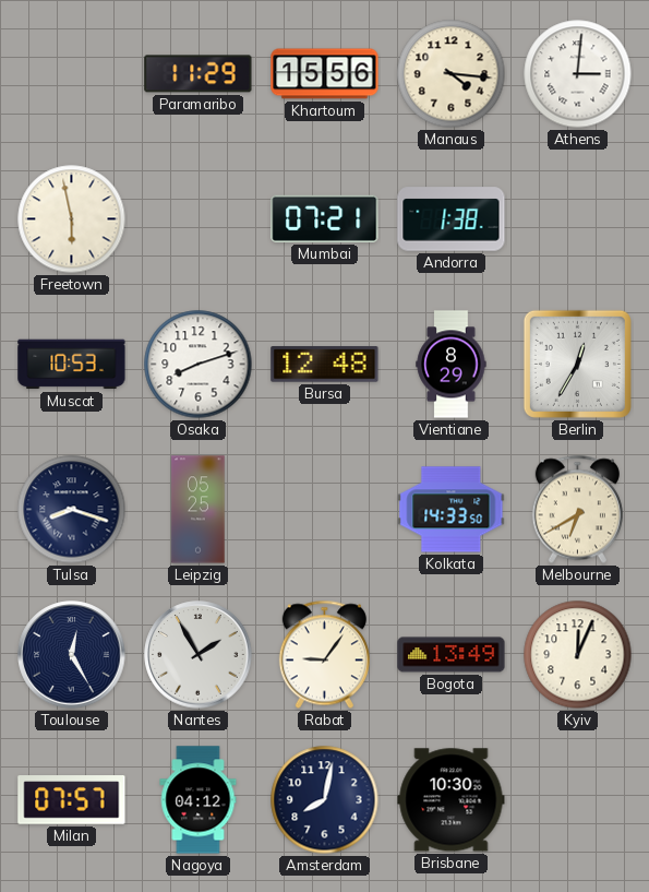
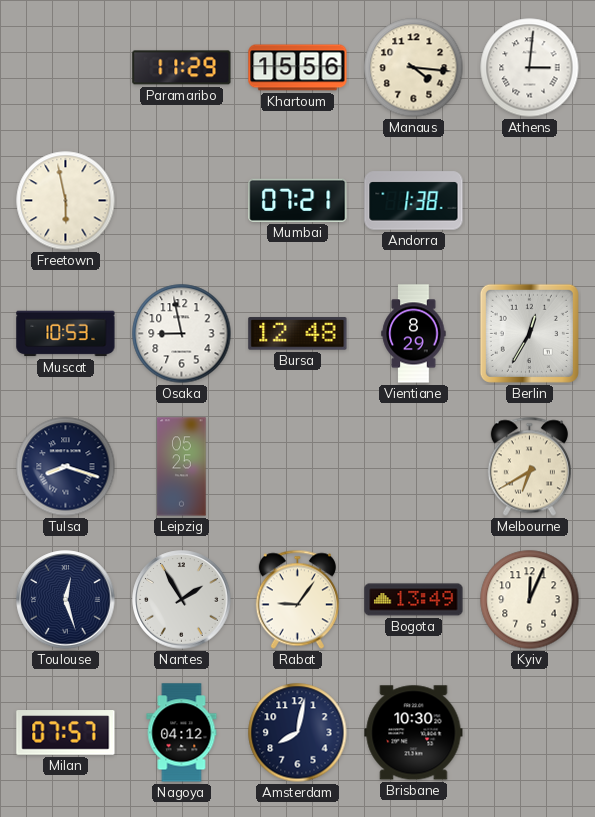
Osaka: 8:12 -> 8:58 (182, 334)
Kolkata: 14:33 -> none (452, 510)
Toulouse: 12:25 -> 12:27 (66, 600)
